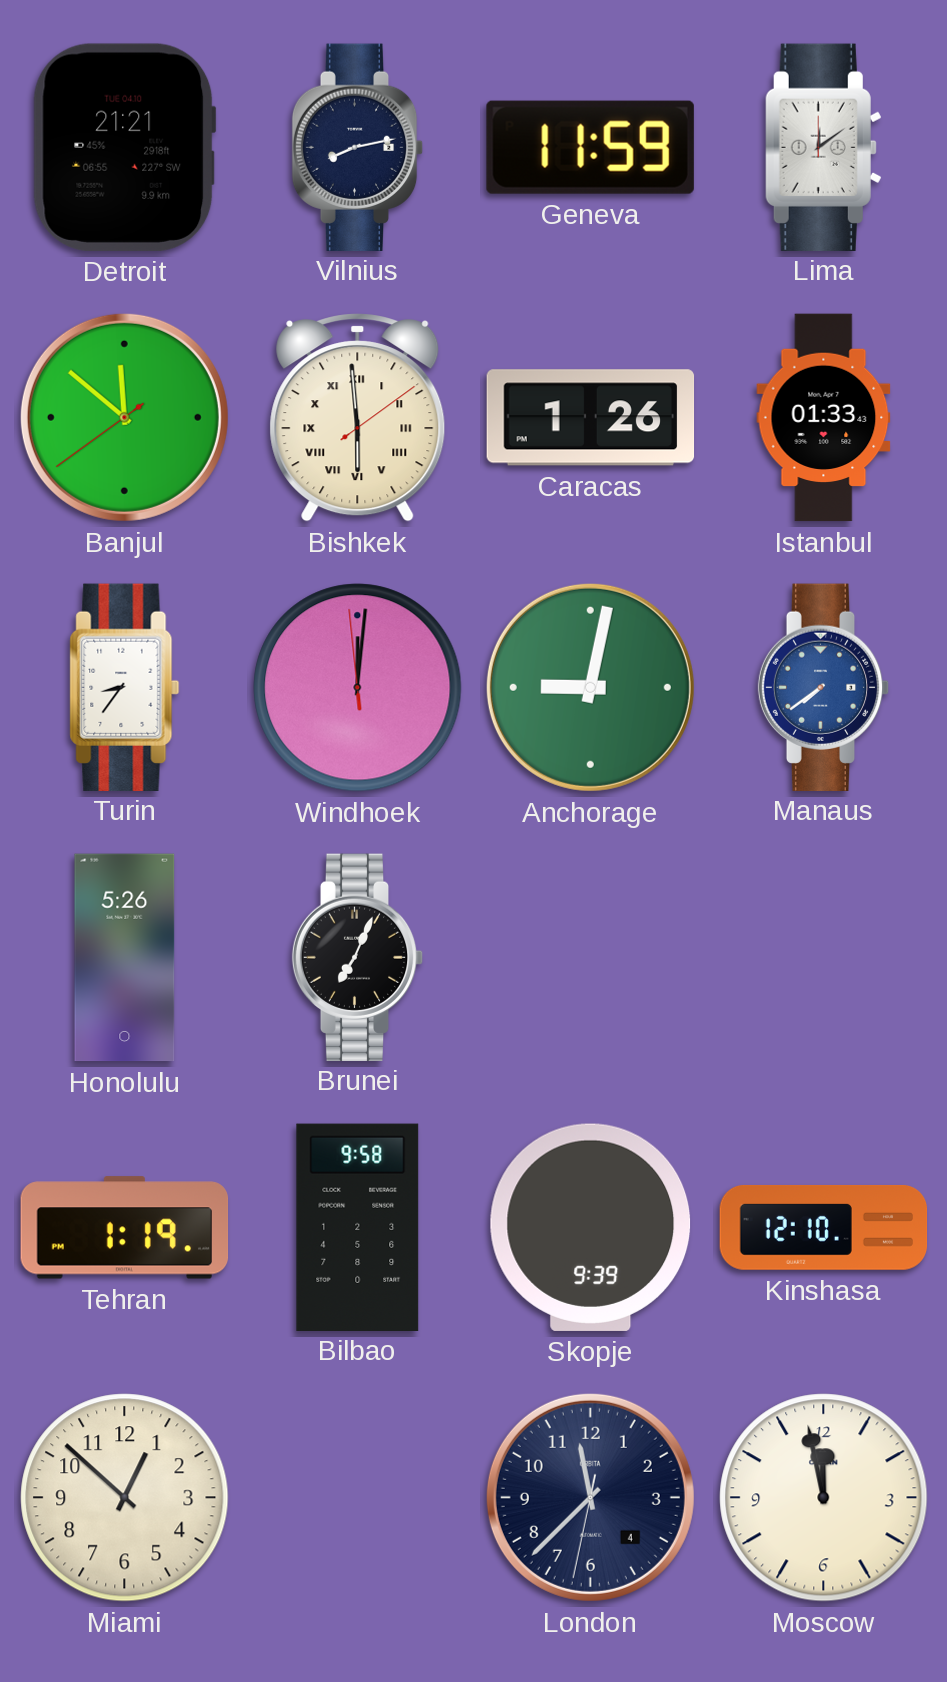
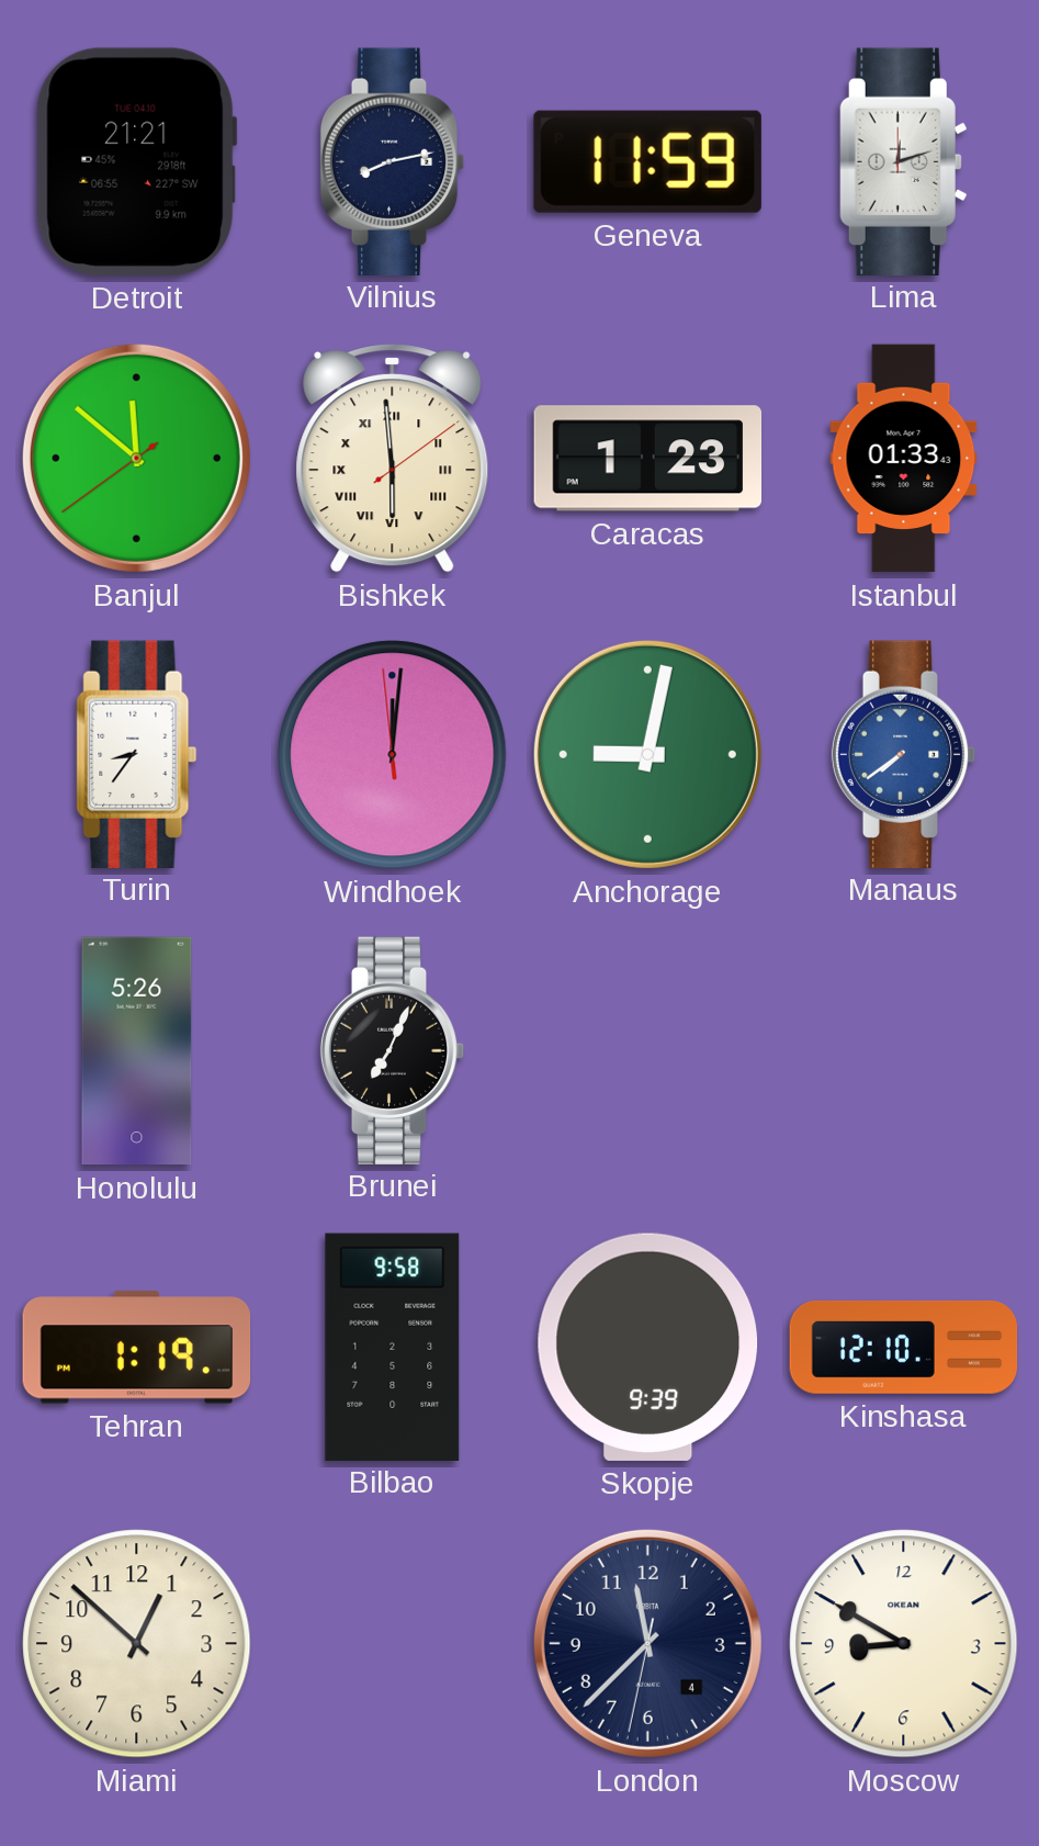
Lima: 12:09 -> 12:12 (903, 161)
Caracas: 1:26 -> 1:23 (648, 459)
Moscow: 11:58 -> 8:50 (904, 1644)
